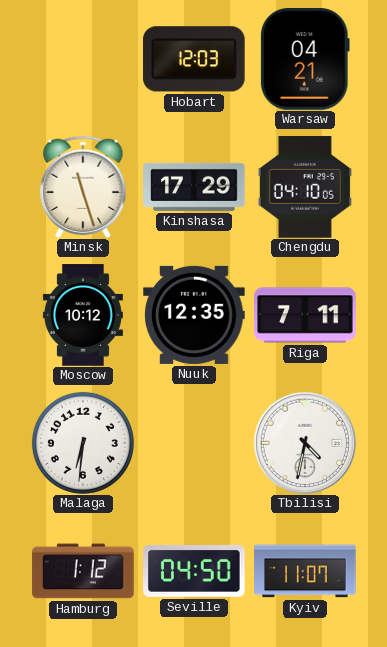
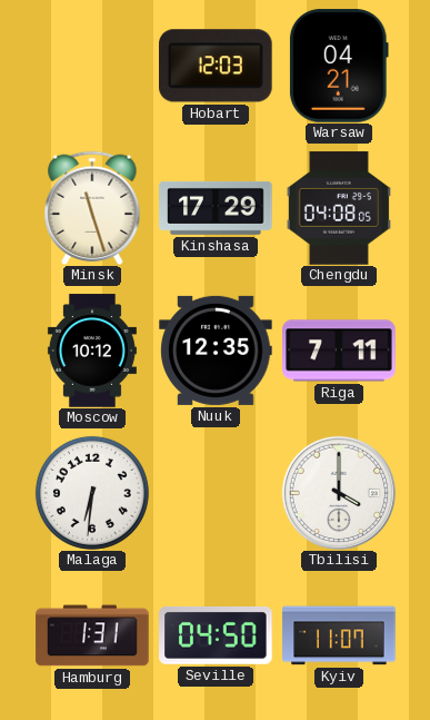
Chengdu: 04:10 -> 04:08 (339, 208)
Tbilisi: 4:32 -> 4:00 (339, 493)
Hamburg: 1:12 -> 1:31 (92, 635)
